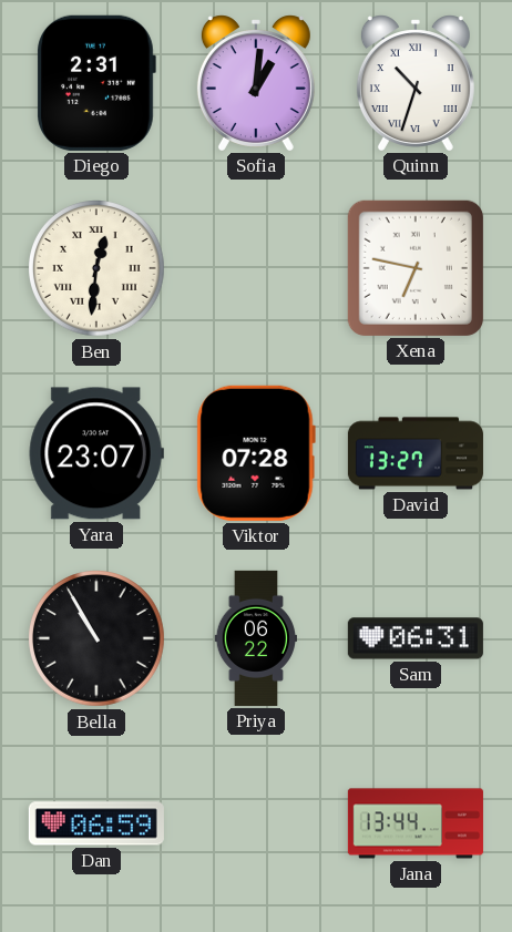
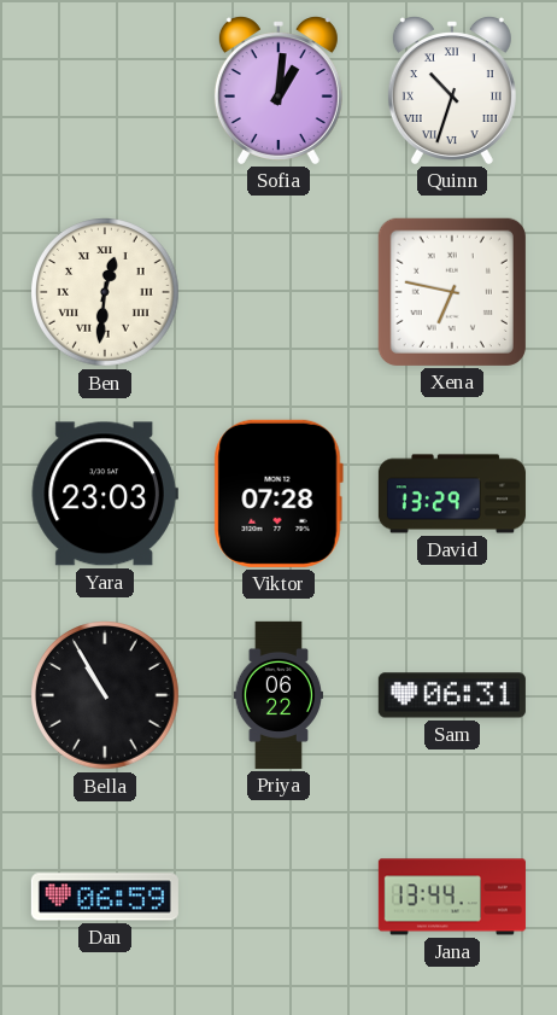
Diego: 2:31 -> none (96, 83)
Yara: 23:07 -> 23:03 (105, 494)
David: 13:27 -> 13:29 (452, 494)
